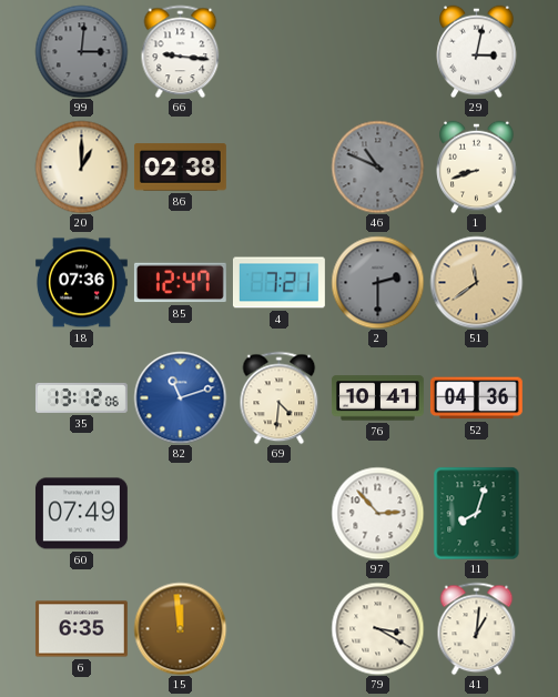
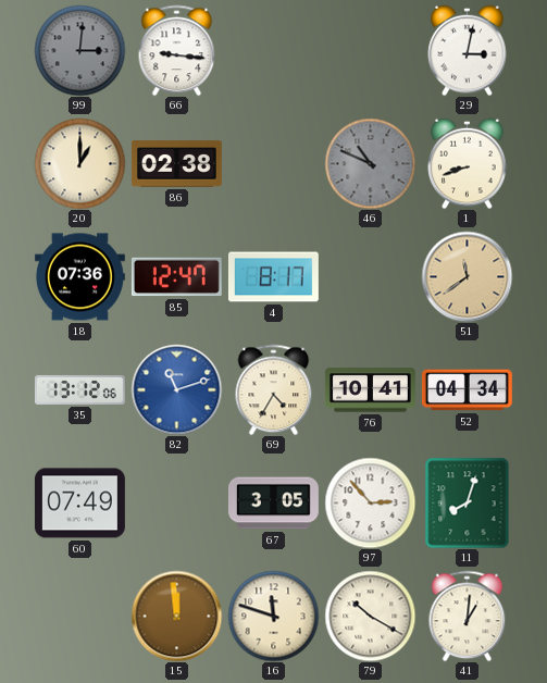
4: 7:21 -> 8:17 (273, 277)
2: 2:30 -> none (377, 282)
69: 4:31 -> 4:35 (274, 389)
52: 04:36 -> 04:34 (467, 390)
67: none -> 3:05 (273, 504)
6: 6:35 -> none (81, 629)
16: none -> 11:48 (273, 616)
79: 3:20 -> 10:20 (370, 616)
